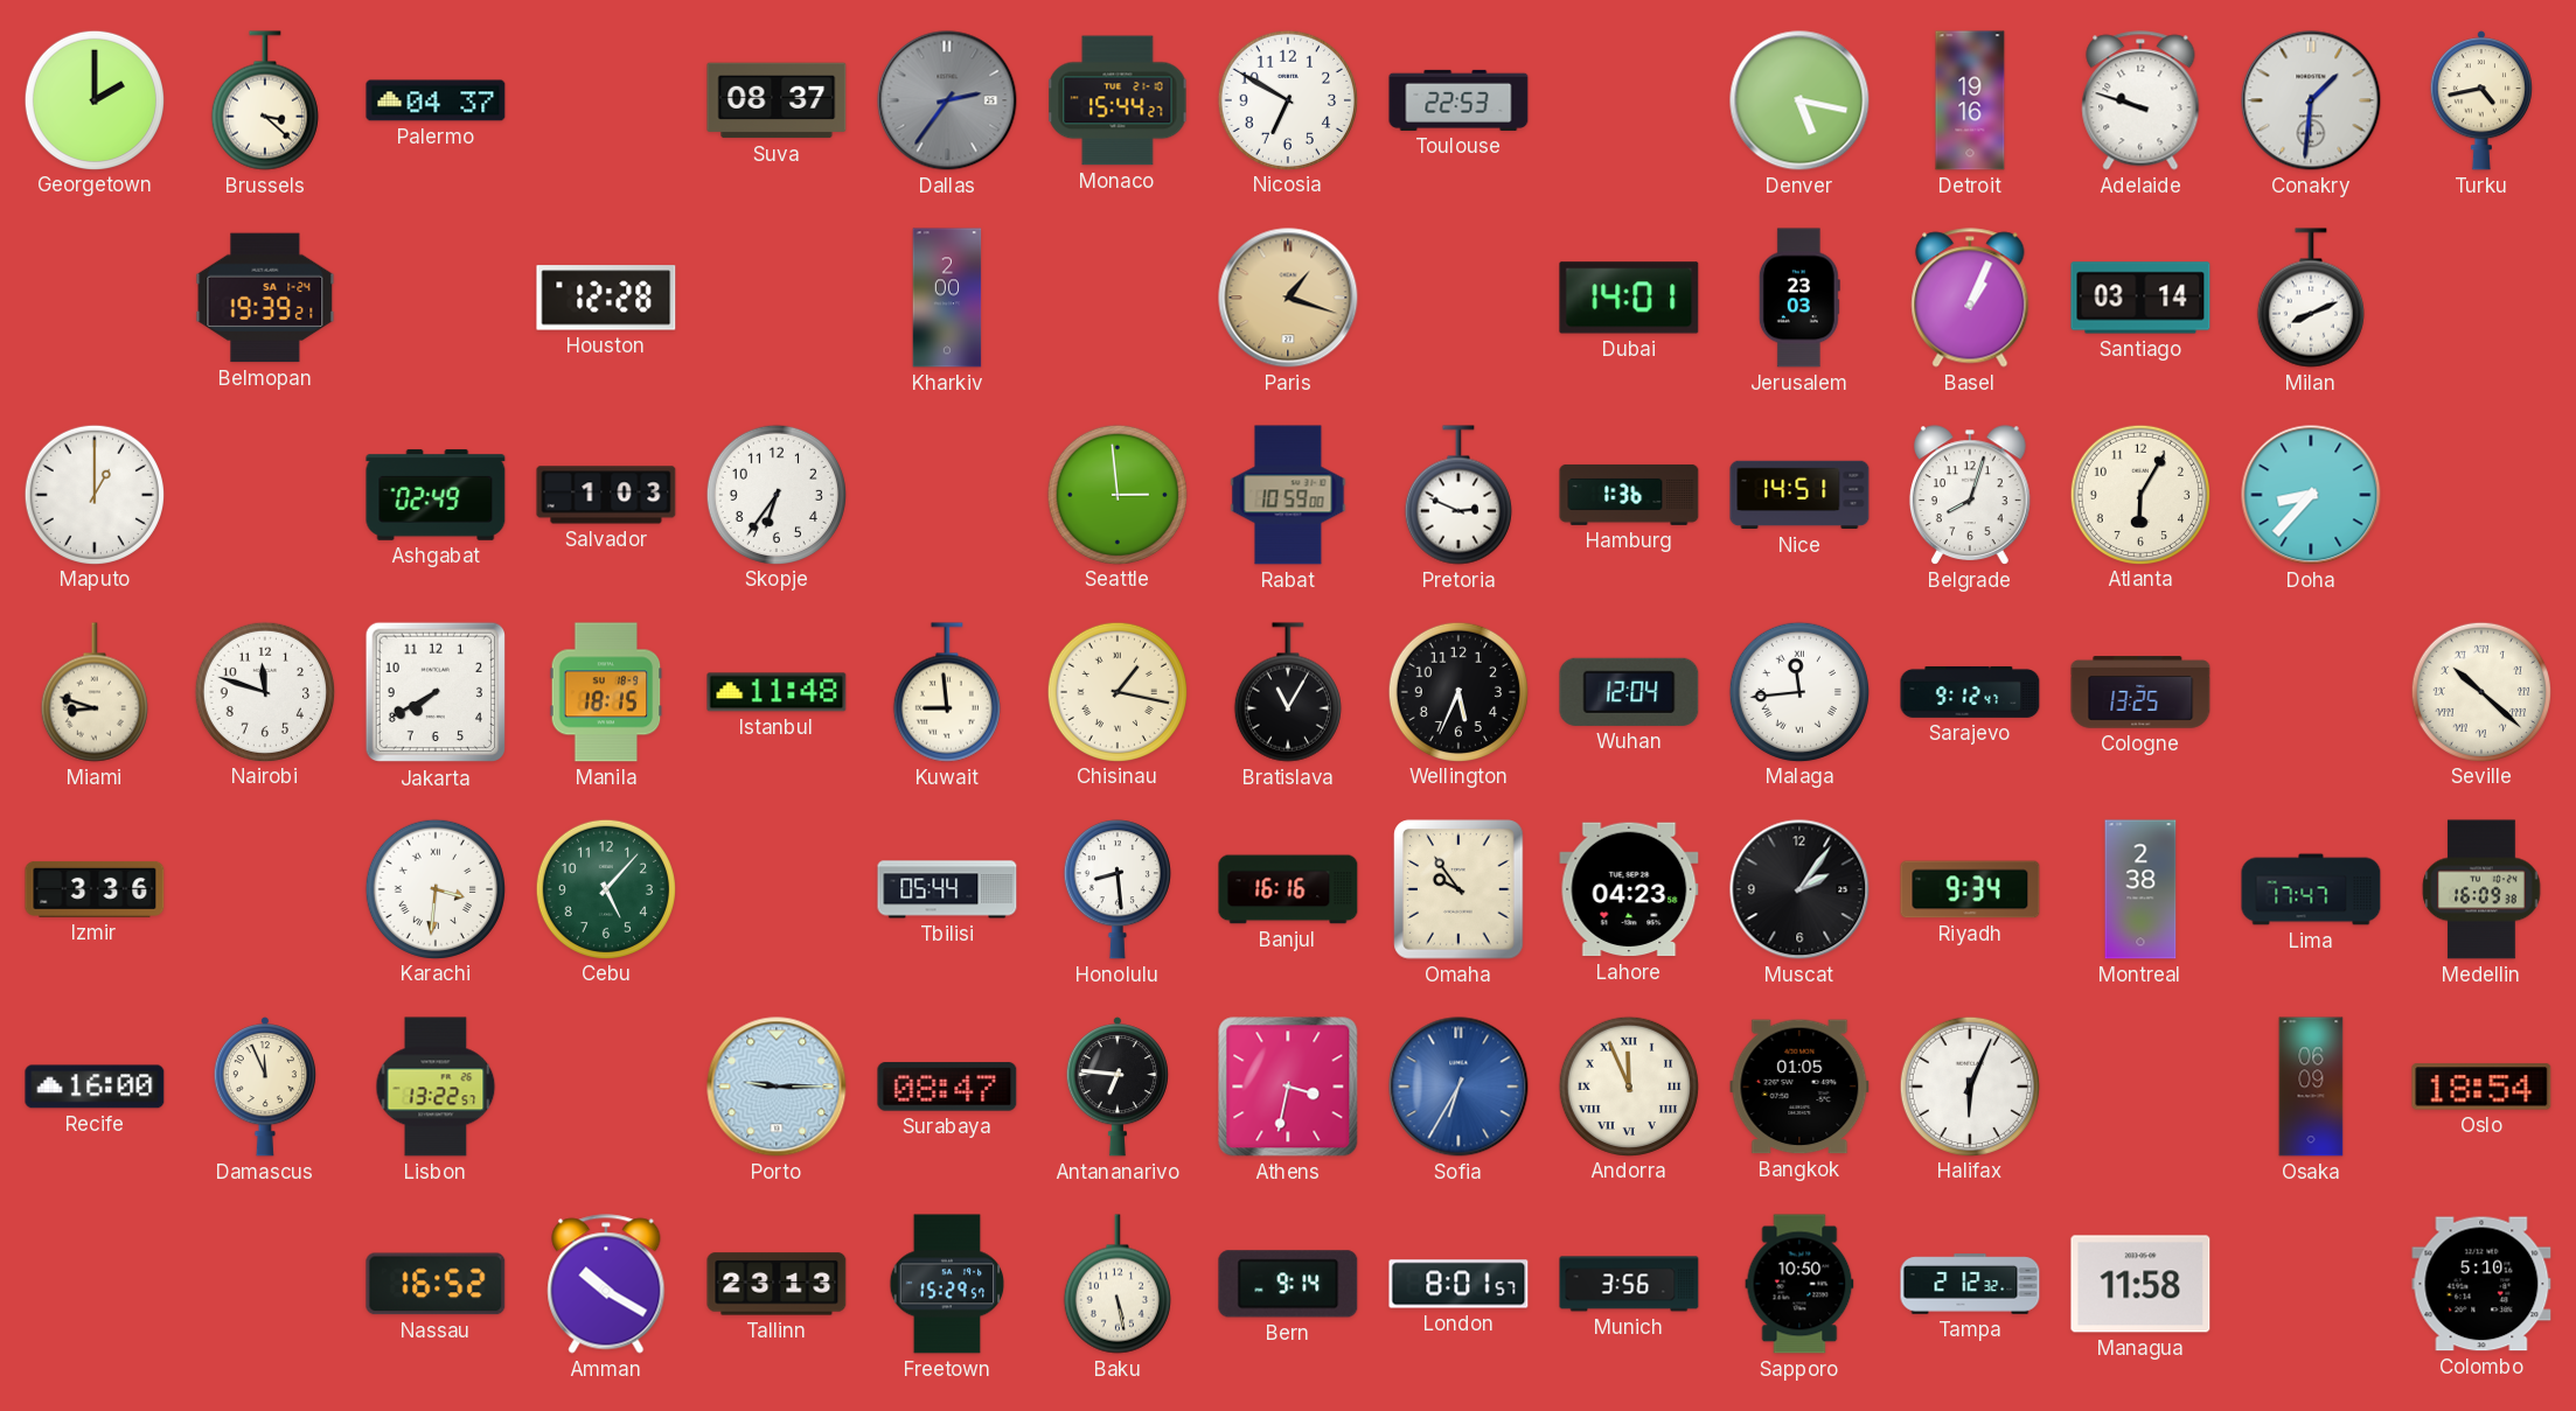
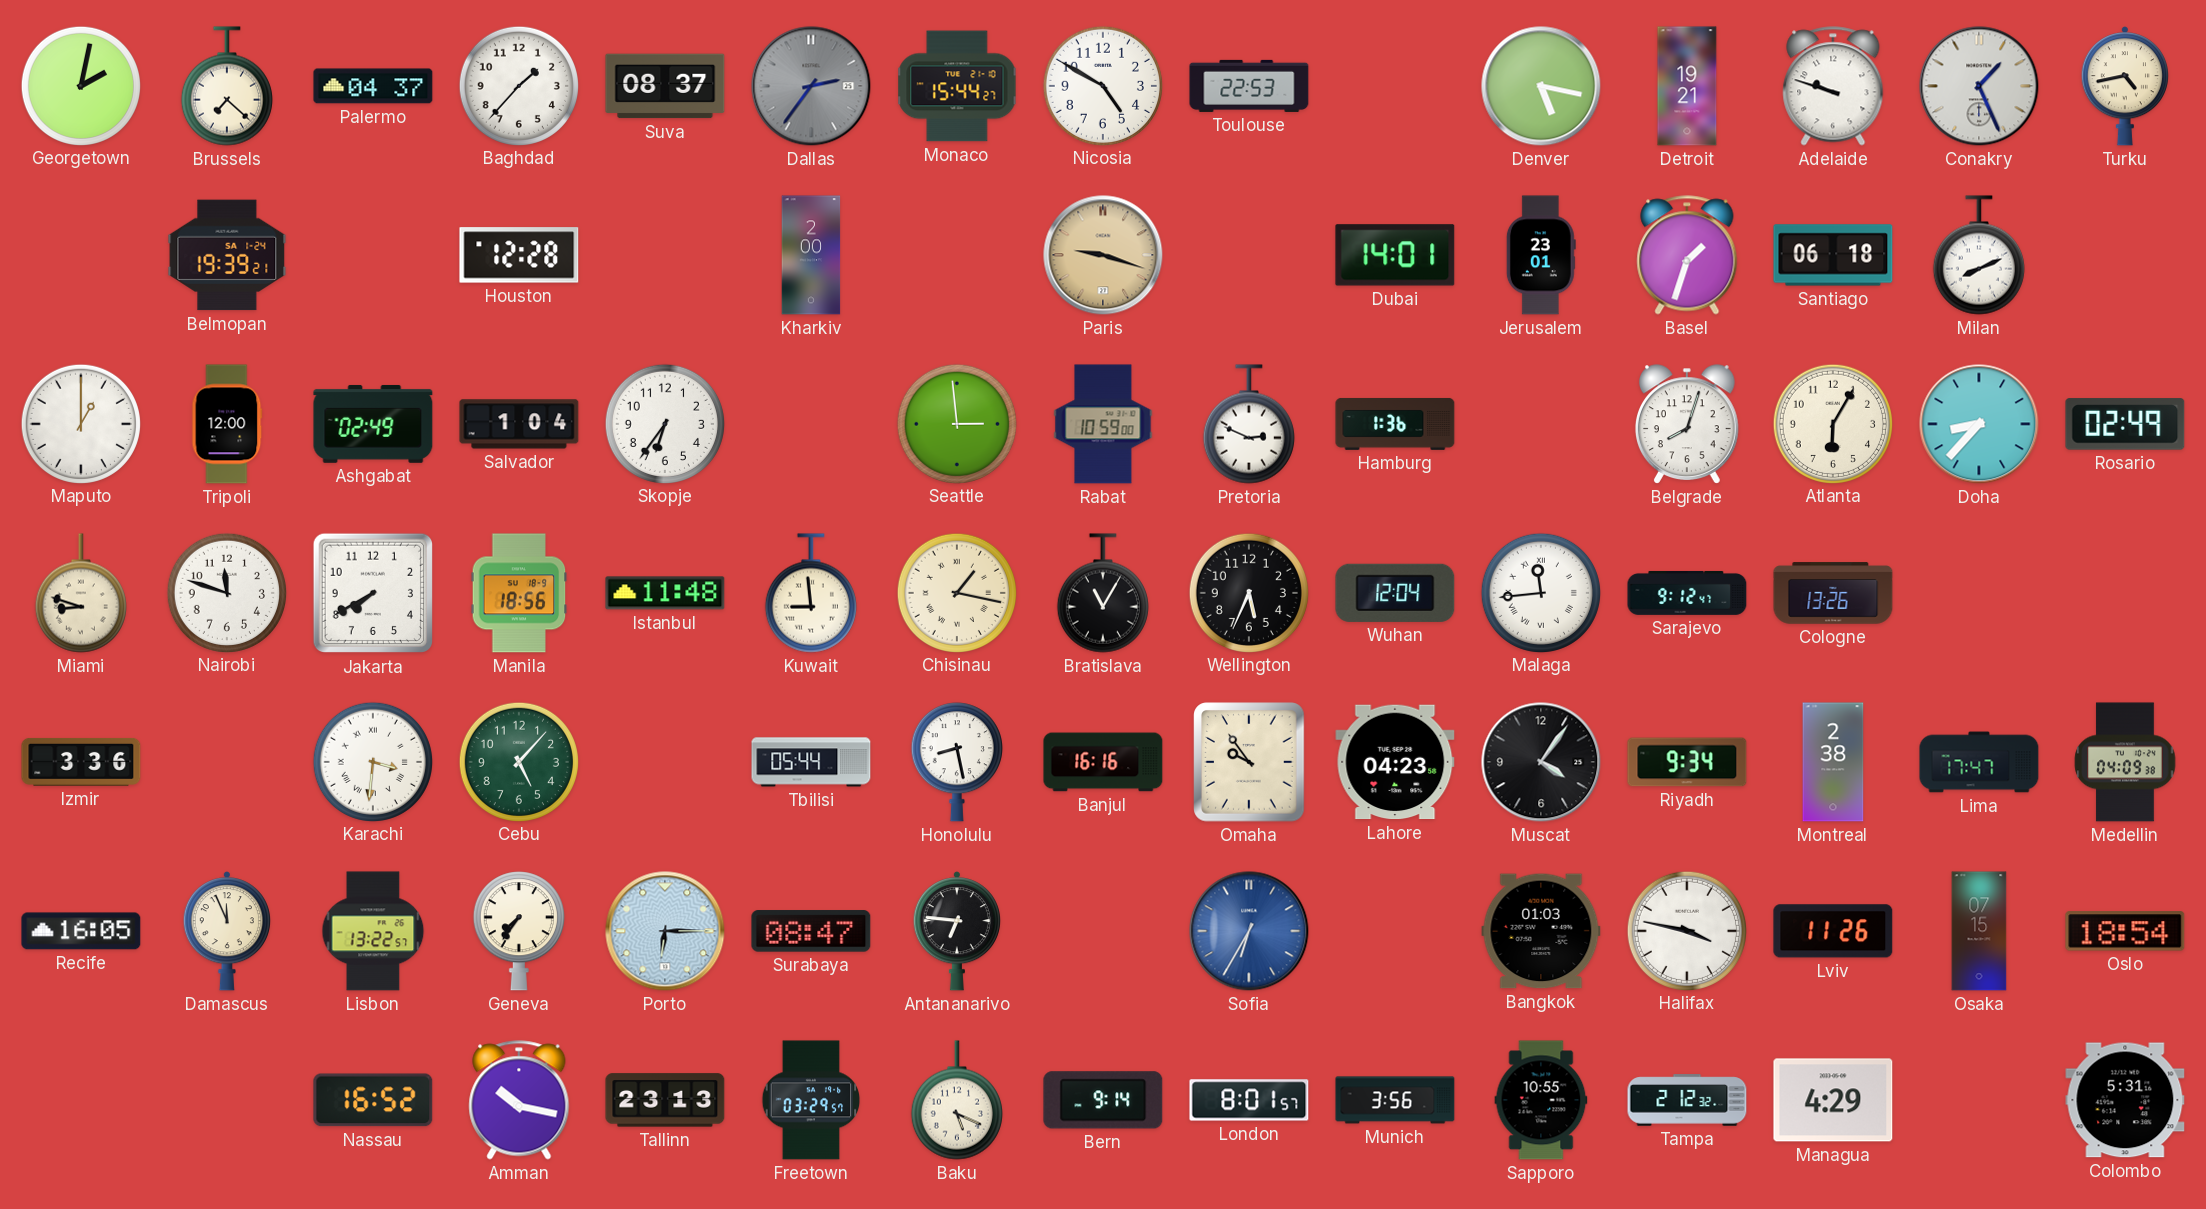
Georgetown: 2:00 -> 2:02 (80, 85)
Brussels: 3:22 -> 7:22 (227, 86)
Baghdad: none -> 1:37 (518, 85)
Nicosia: 6:50 -> 4:50 (1102, 85)
Detroit: 19:16 -> 19:21 (1687, 86)
Conakry: 1:31 -> 1:26 (1979, 86)
Paris: 1:18 -> 9:18 (1103, 255)
Jerusalem: 23:03 -> 23:01 (1541, 255)
Basel: 1:04 -> 1:33 (1687, 255)
Santiago: 03:14 -> 06:18 (1833, 255)
Tripoli: none -> 12:00 (227, 424)
Salvador: 1:03 -> 1:04 (519, 424)
Nice: 14:51 -> none (1799, 495)
Rosario: none -> 02:49 (2125, 424)
Manila: 18:15 -> 18:56 (519, 593)
Cologne: 13:25 -> 13:26 (1833, 593)
Seville: 10:22 -> none (2480, 691)
Honolulu: 8:29 -> 8:28 (957, 762)
Muscat: 2:06 -> 4:06 (1541, 762)
Medellin: 16:09 -> 04:09 (2125, 762)
Recife: 16:00 -> 16:05 (81, 931)
Geneva: none -> 7:36 (519, 931)
Porto: 9:15 -> 6:15 (665, 931)
Athens: 3:32 -> none (1288, 1087)
Andorra: 11:56 -> none (1628, 1085)
Bangkok: 01:05 -> 01:03 (1541, 931)
Halifax: 6:04 -> 3:47 (1686, 930)
Lviv: none -> 11:26 (1833, 931)
Osaka: 06:09 -> 07:15 (1979, 931)
Amman: 10:20 -> 10:17 (519, 1100)
Freetown: 15:29 -> 03:29 (811, 1100)
Baku: 5:28 -> 5:19 (957, 1100)
Sapporo: 10:50 -> 10:55 (1541, 1100)
Managua: 11:58 -> 4:29 (1833, 1100)
Colombo: 5:10 -> 5:31 (2125, 1100)
